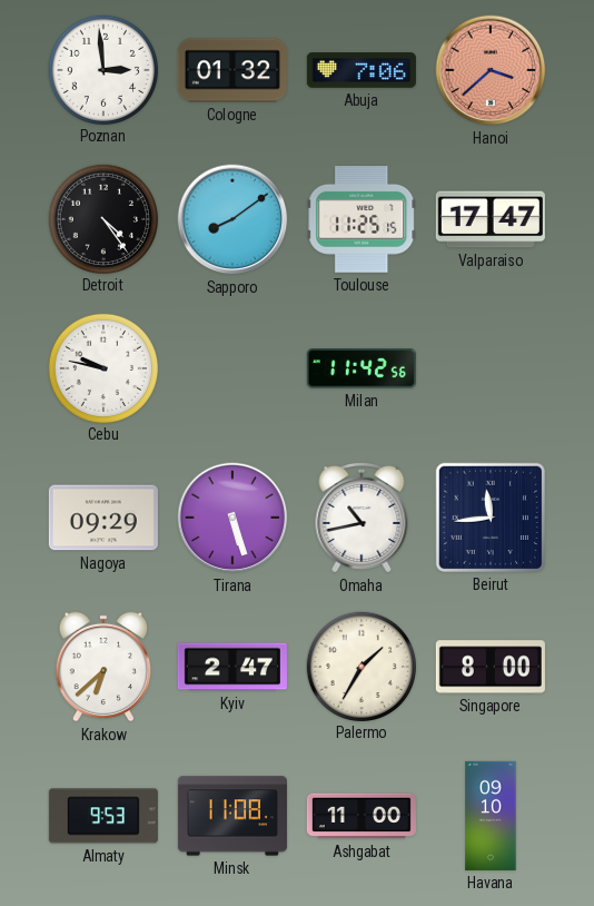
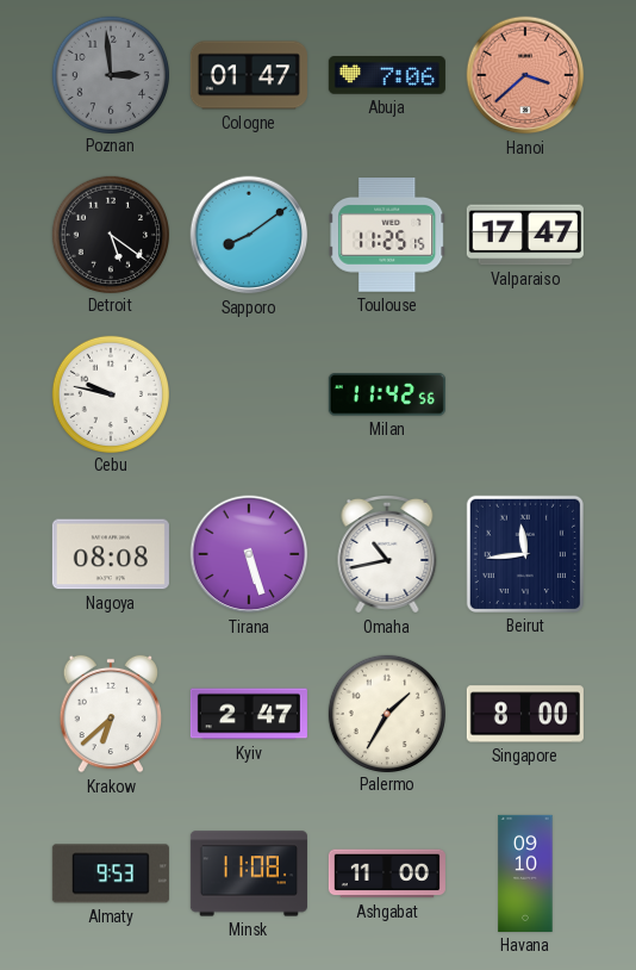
Poznan dial: white -> grey (110, 74)
Cologne: 01:32 -> 01:47 (249, 75)
Detroit: 4:24 -> 5:21 (110, 234)
Nagoya: 09:29 -> 08:08 (111, 554)
